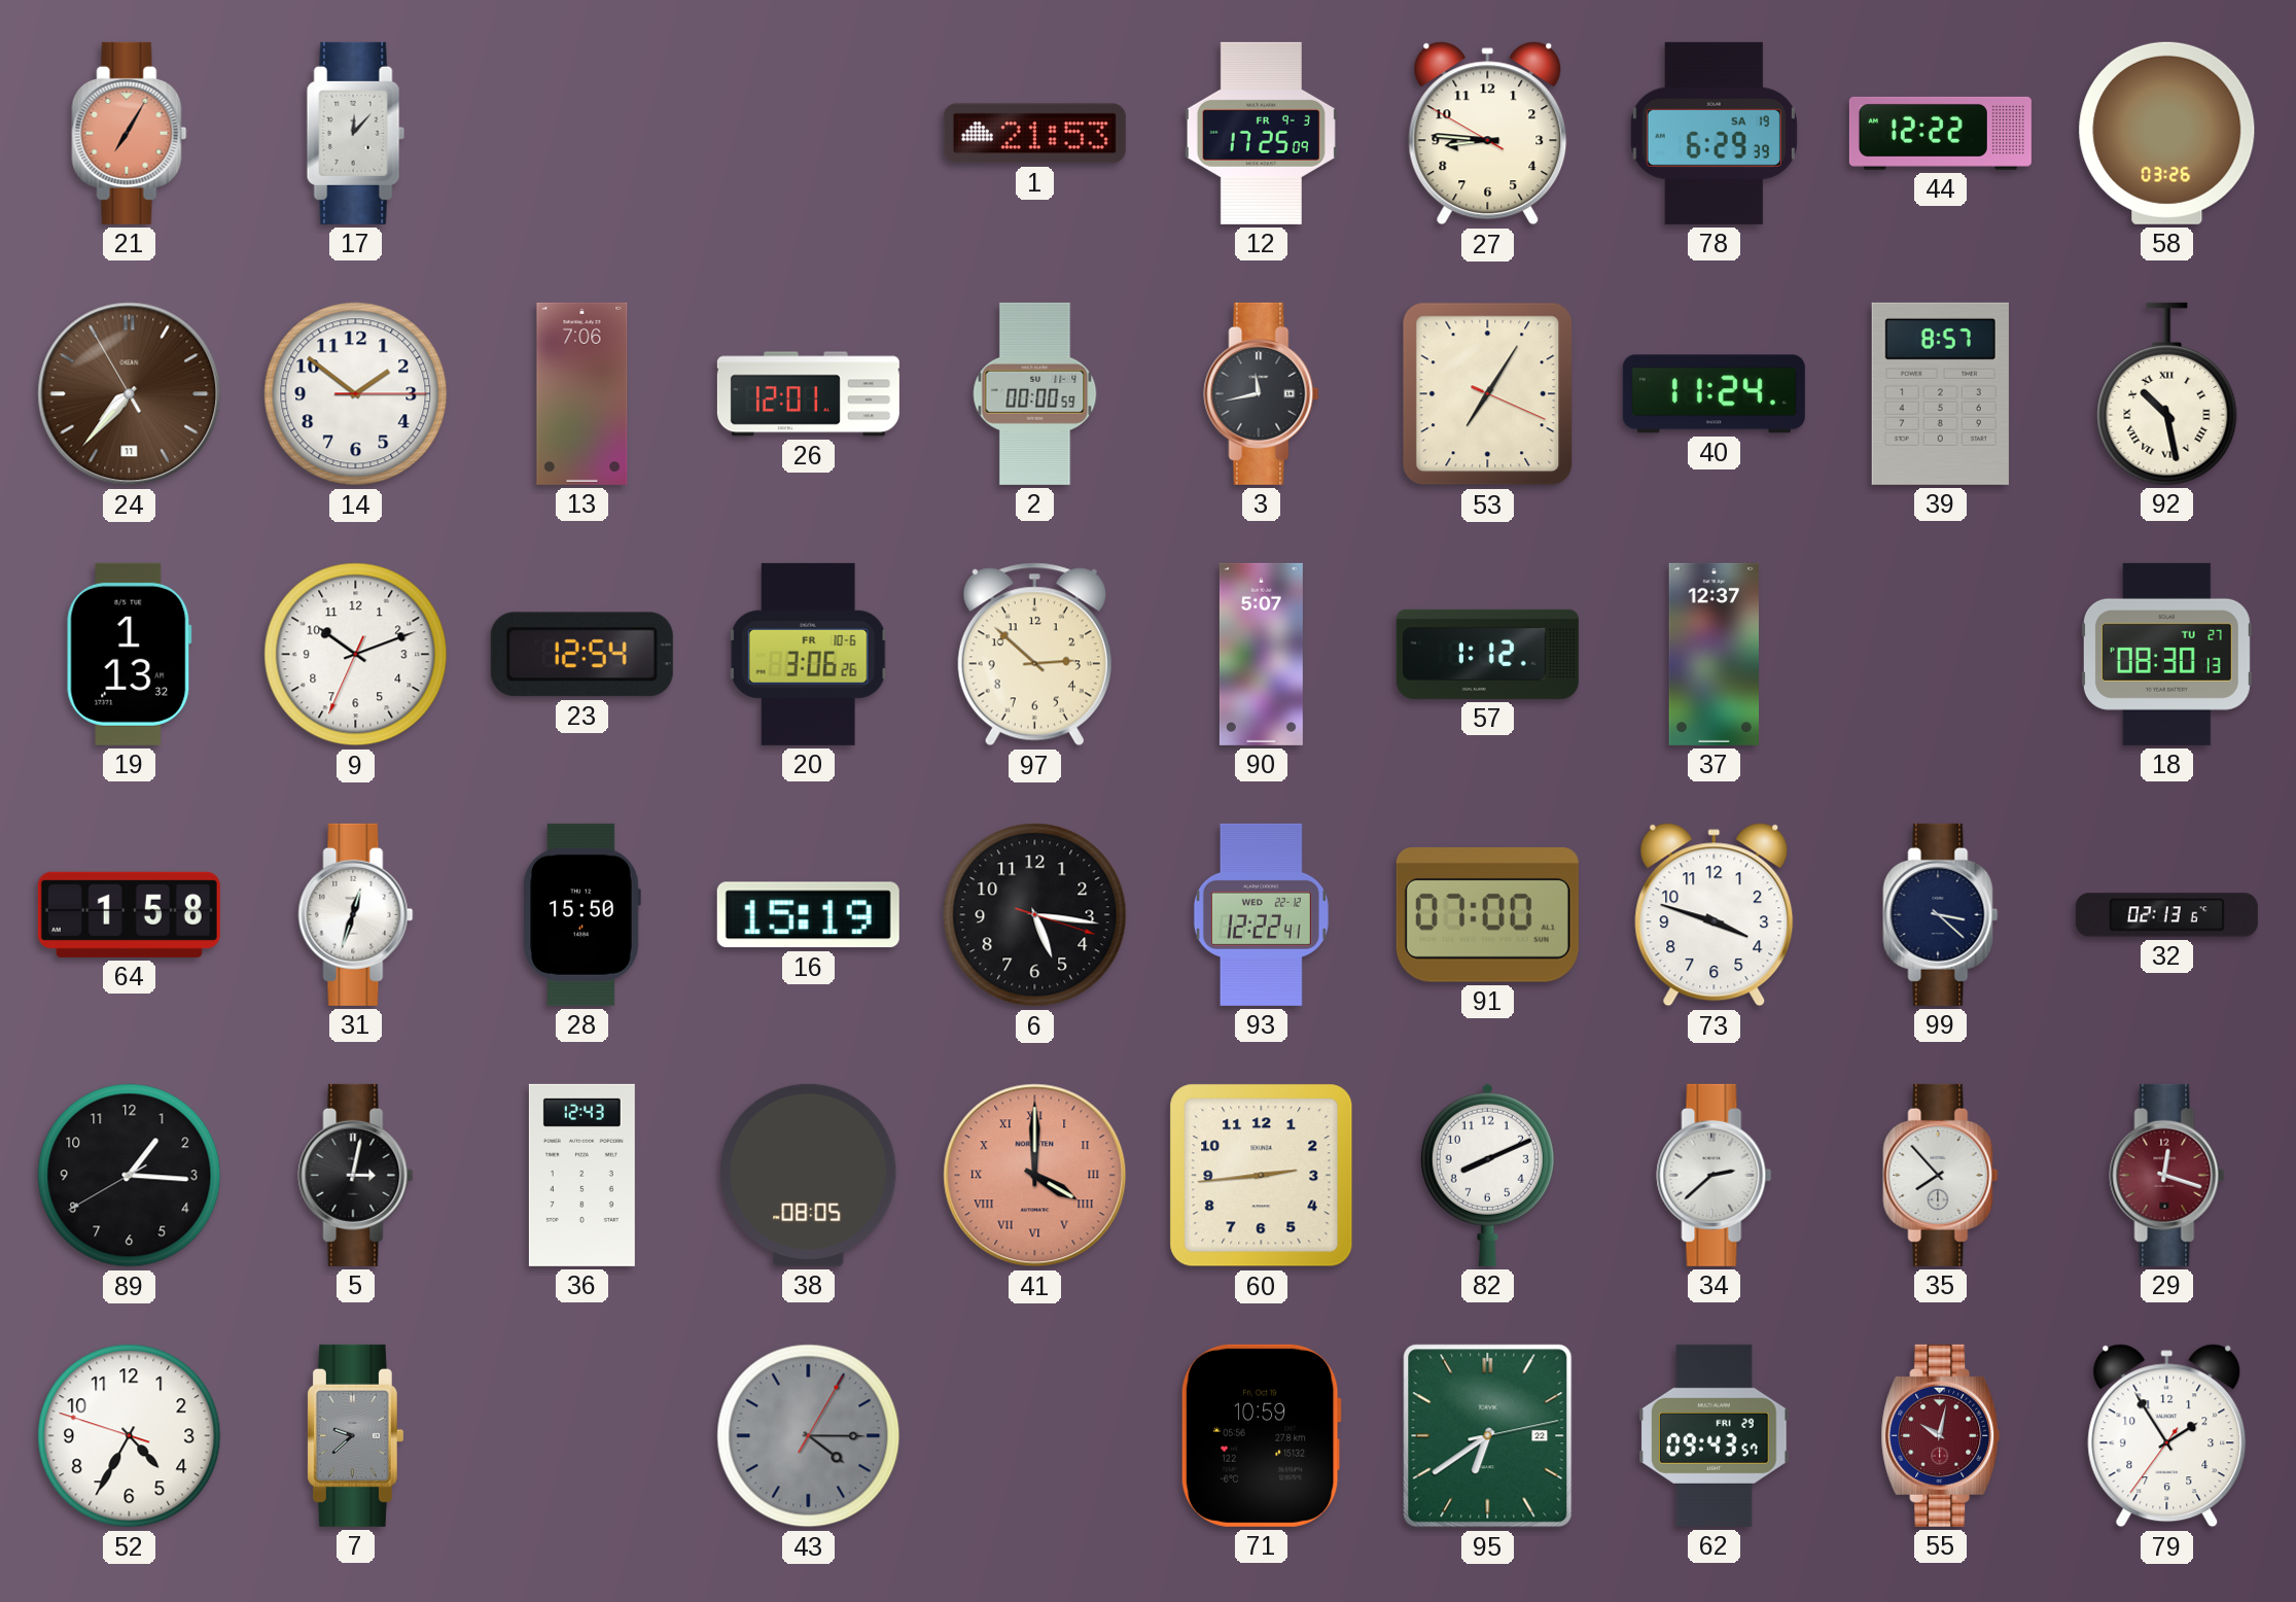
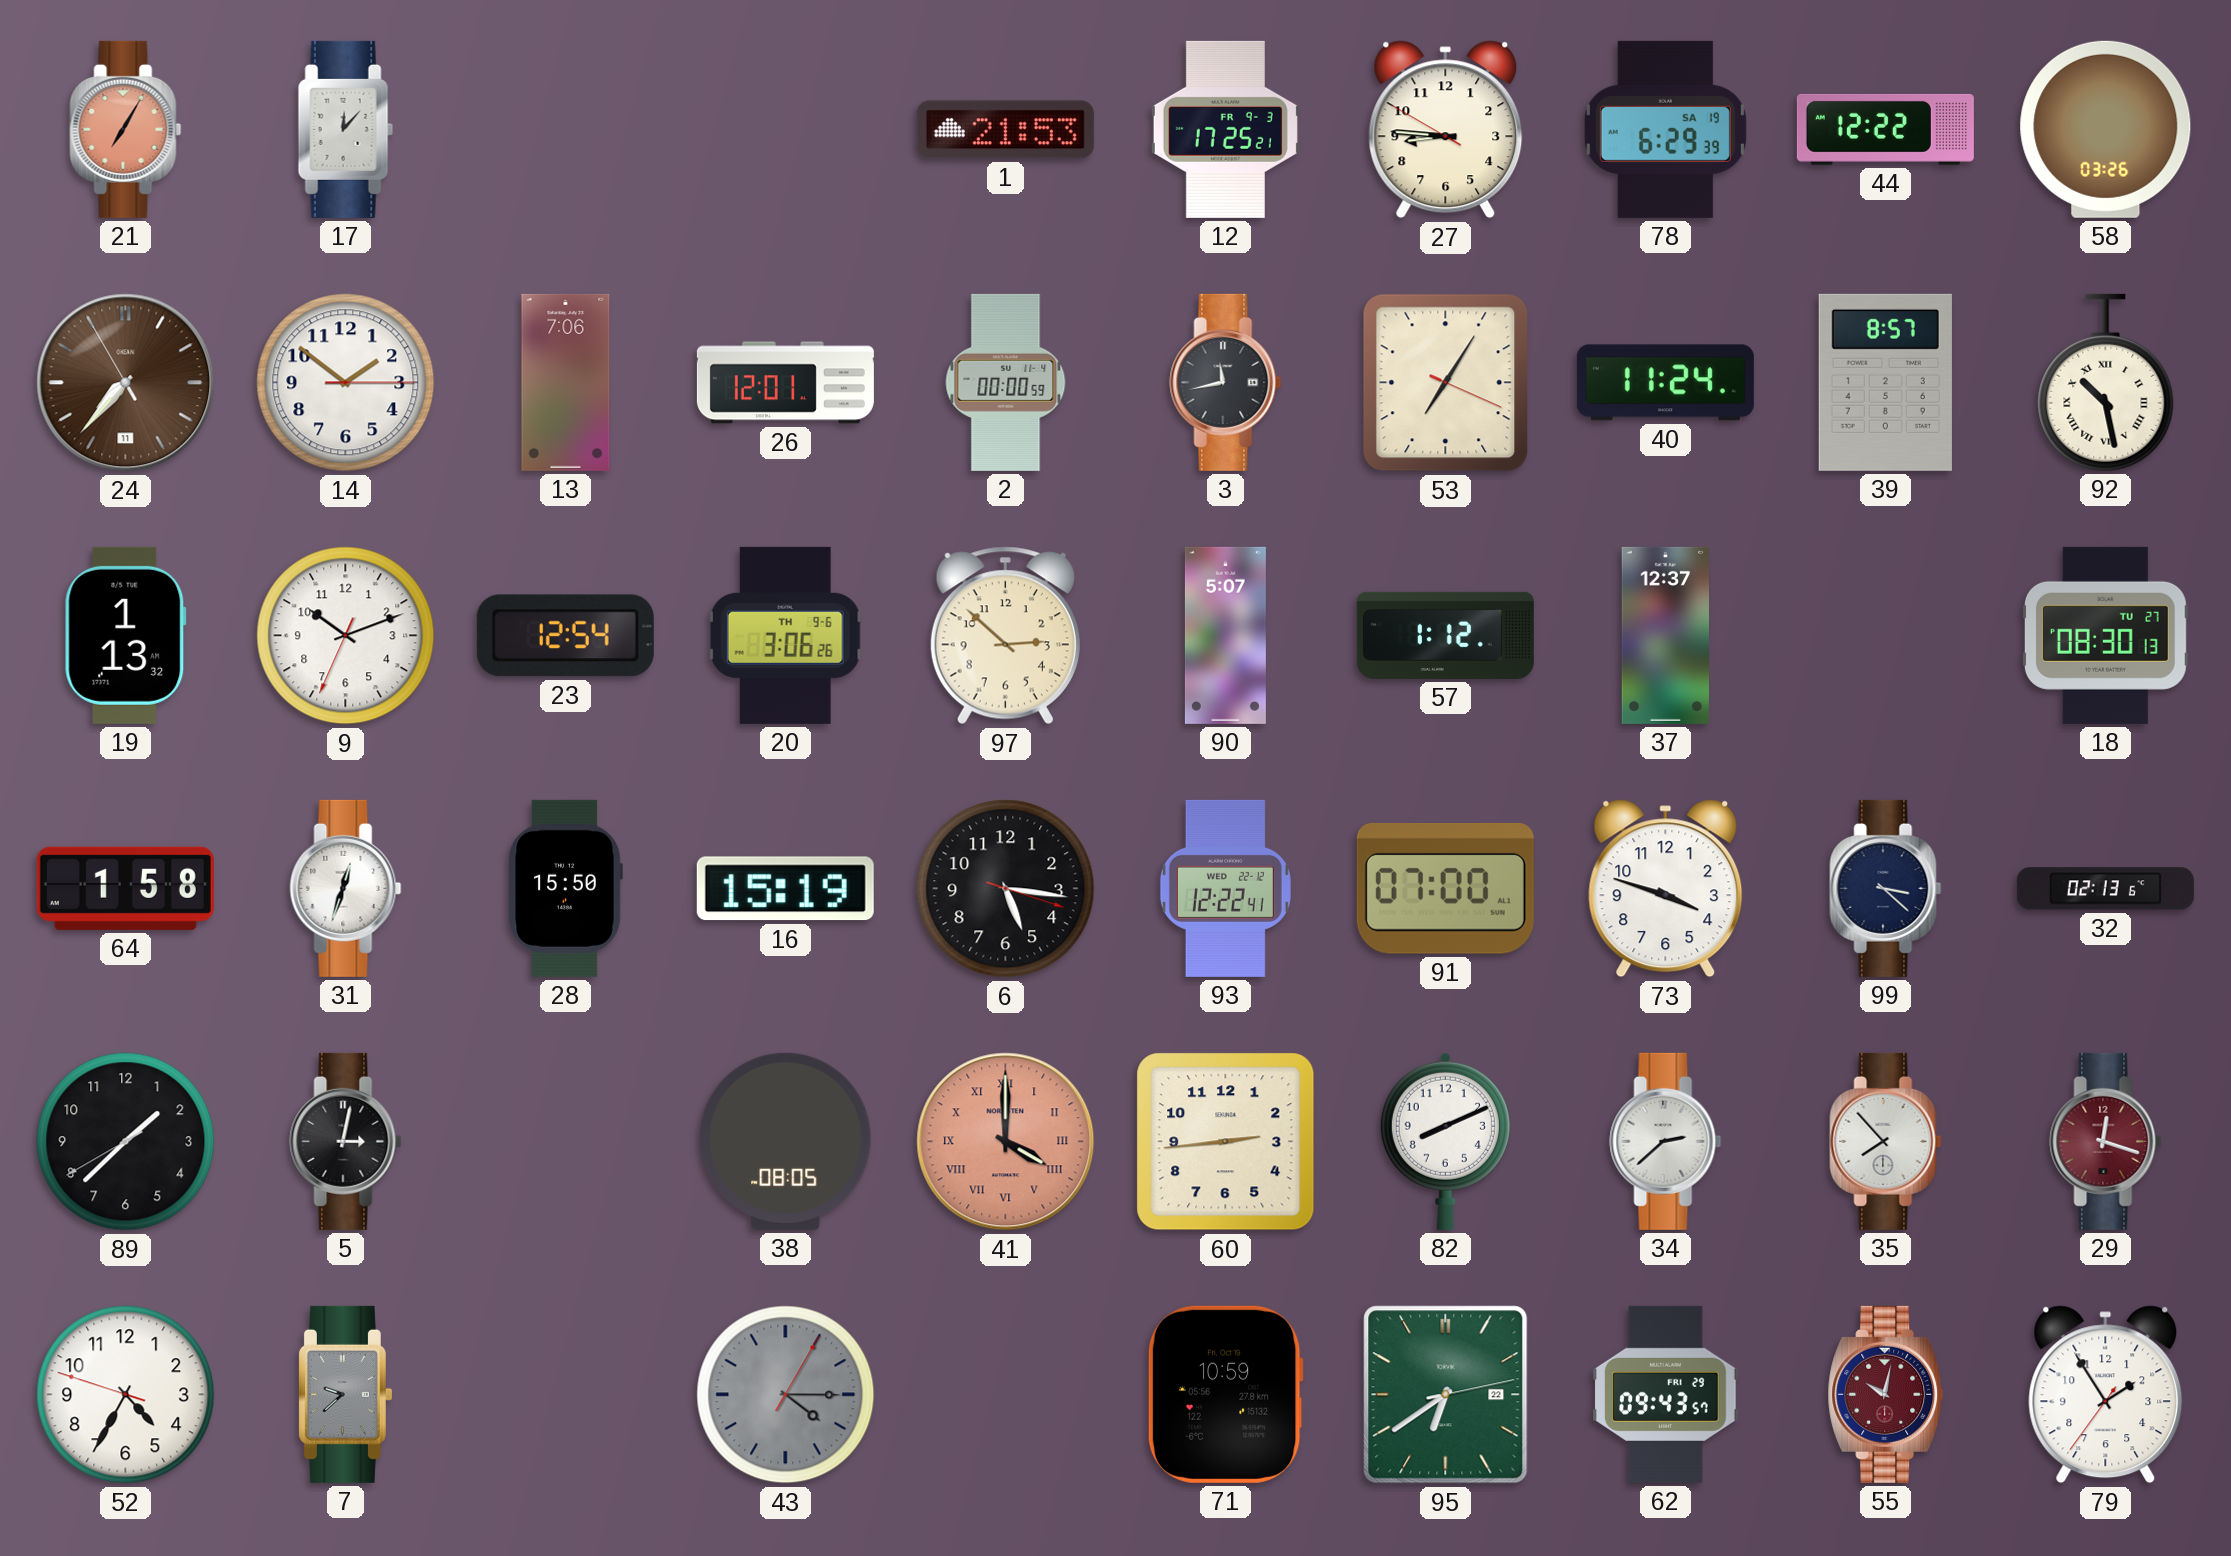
12: 17:25:09 -> 17:25:21 (1225, 129)
20 date: FR 10-6 -> TH 9-6 (785, 635)
89: 1:15 -> 1:37 (126, 1142)
36: 12:43 -> none (581, 1175)
